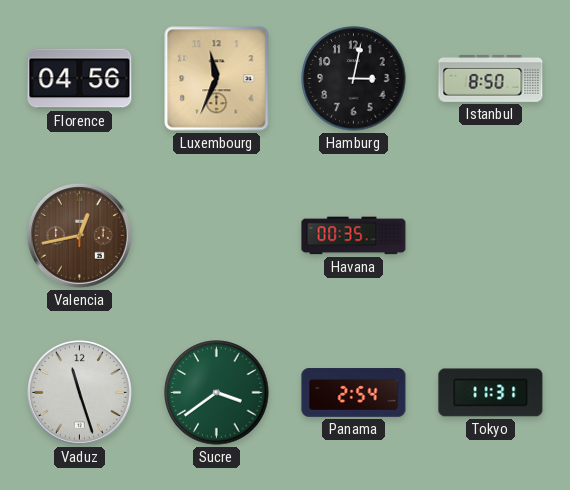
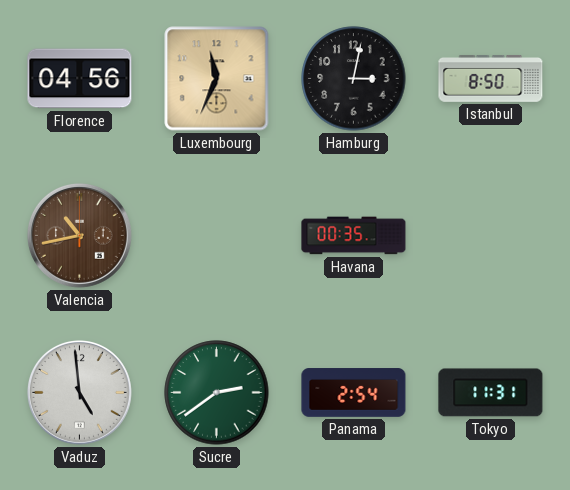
Valencia: 12:43 -> 10:43 (79, 235)
Vaduz: 11:27 -> 4:59 (79, 392)
Sucre: 3:39 -> 2:39 (217, 393)
